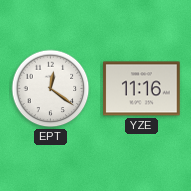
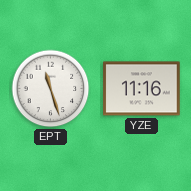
EPT: 12:21 -> 11:27 (51, 89)
